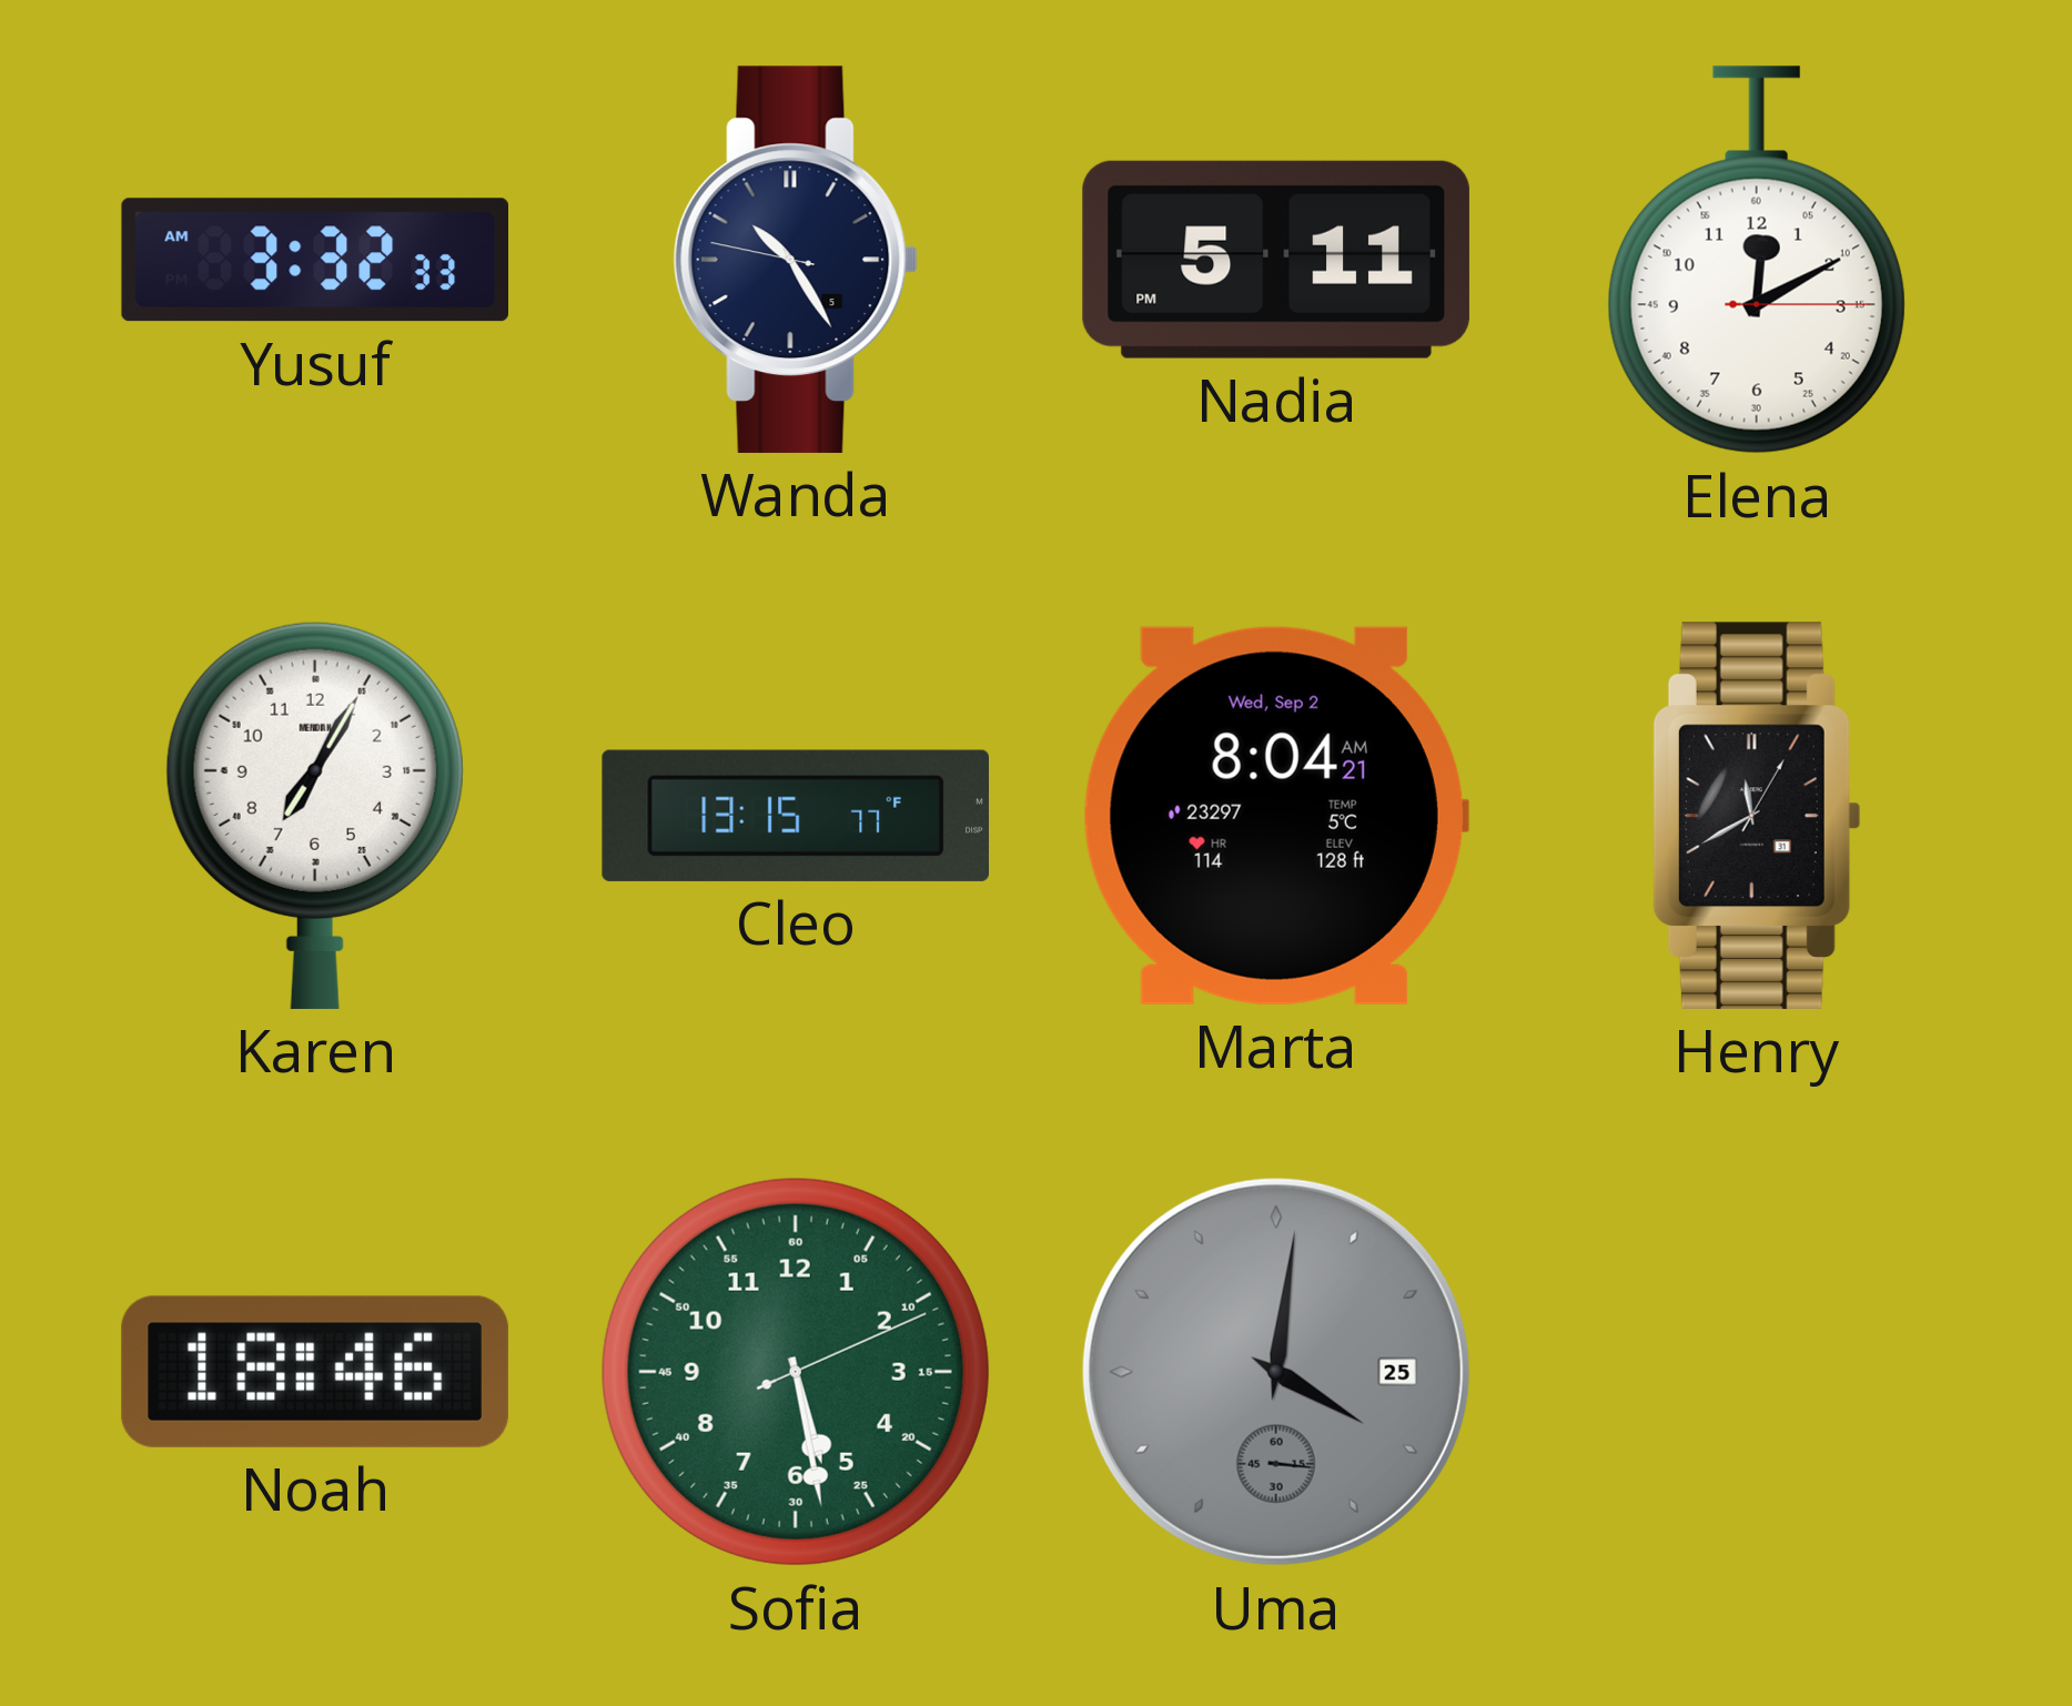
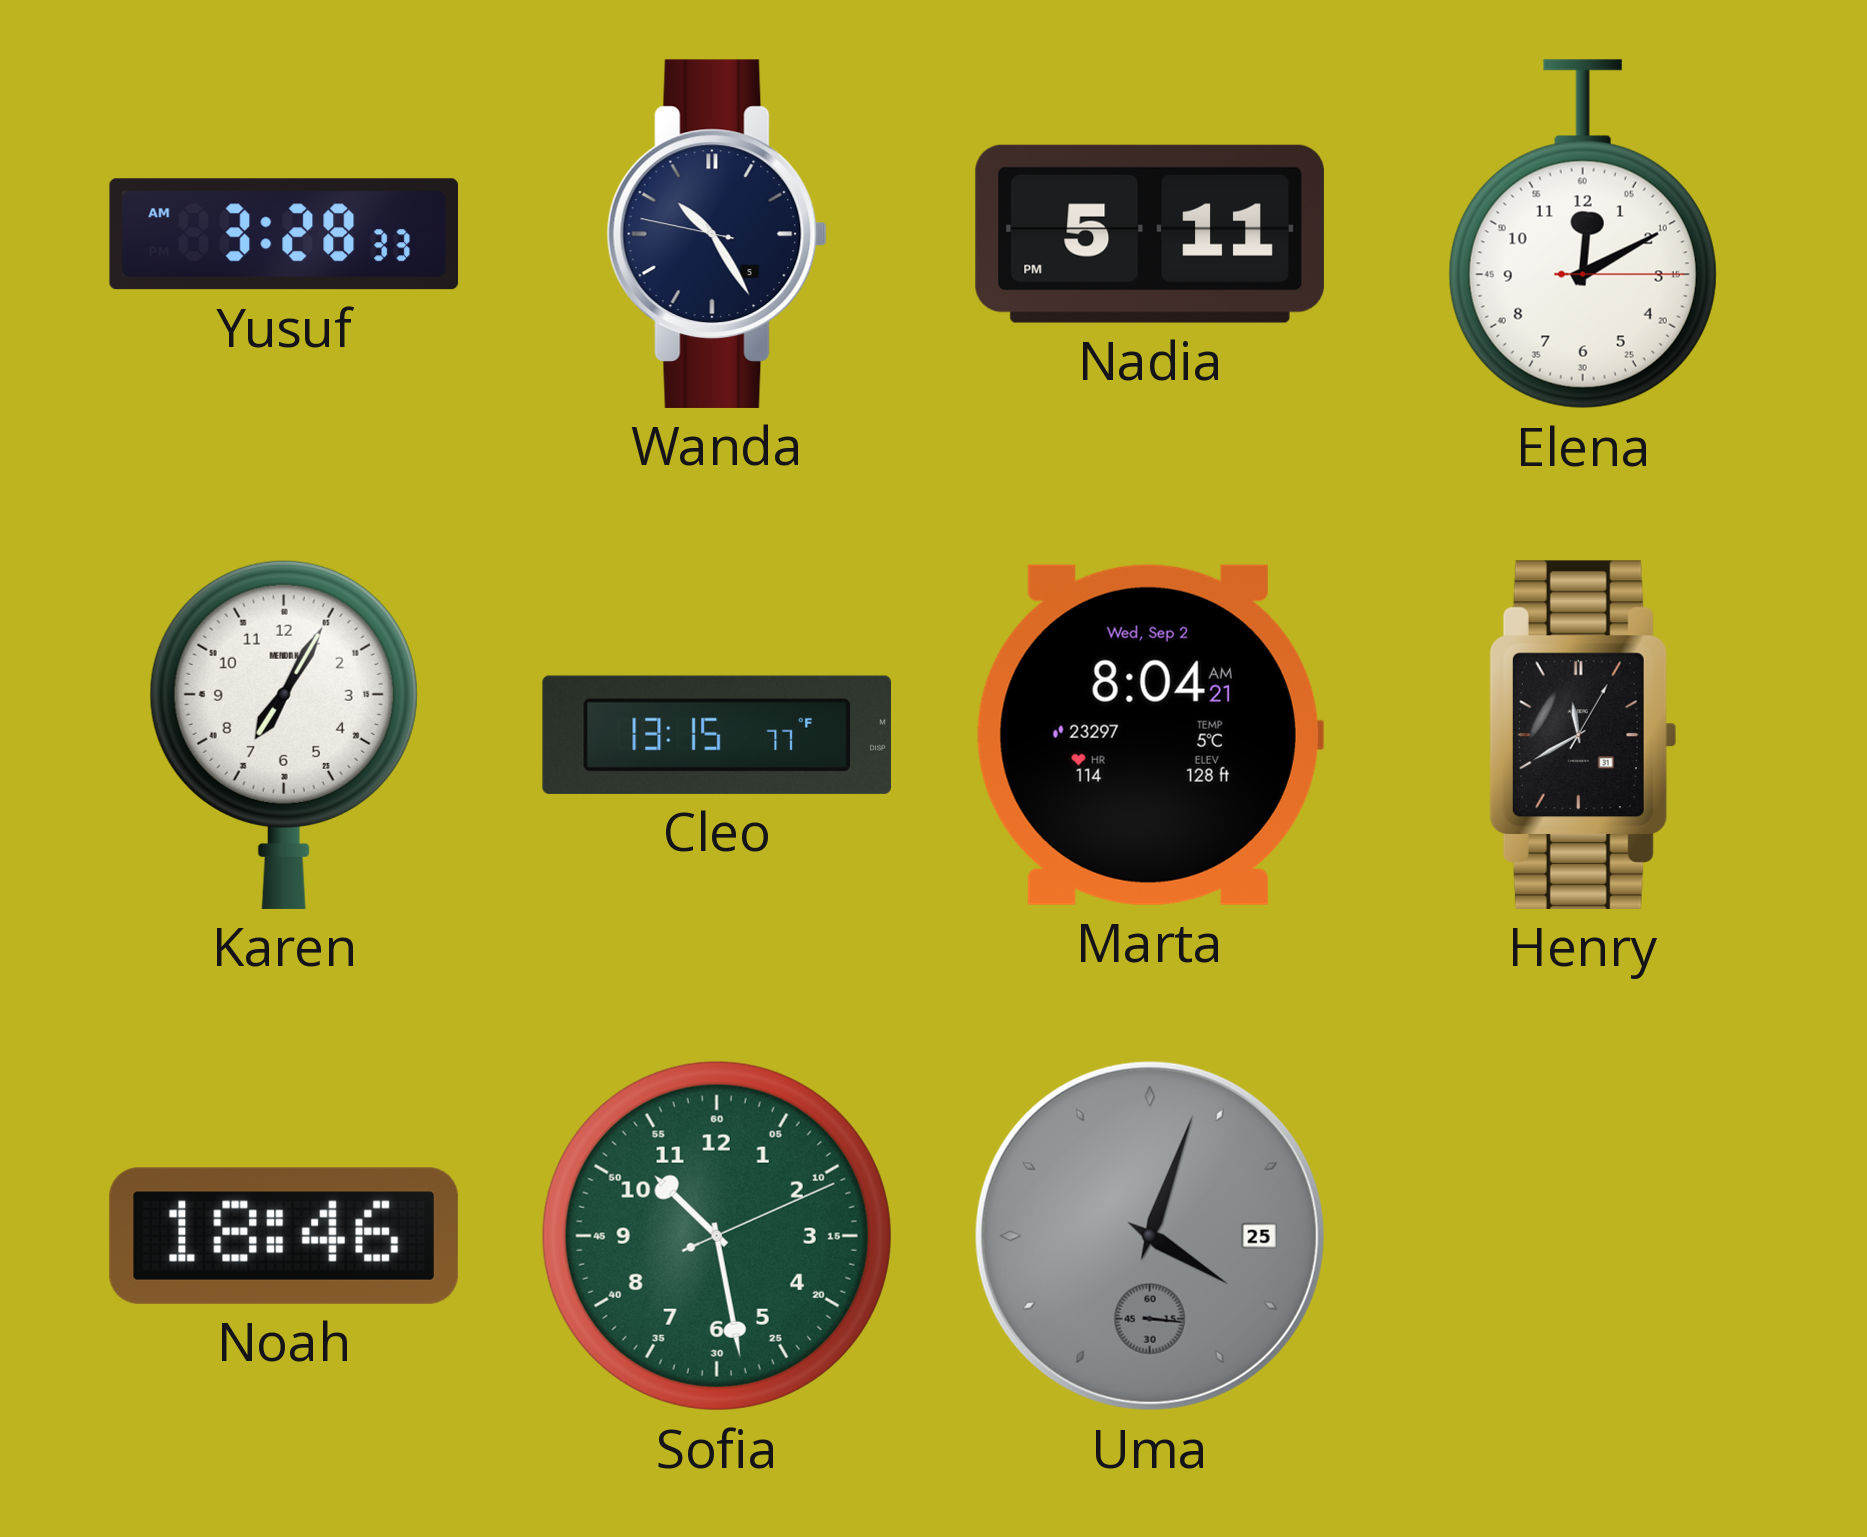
Yusuf: 3:32 -> 3:28 (283, 234)
Sofia: 5:28 -> 10:28 (717, 1236)
Uma: 4:01 -> 4:03 (1150, 1236)
